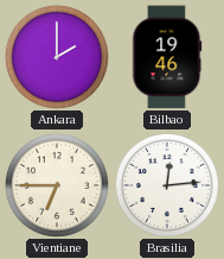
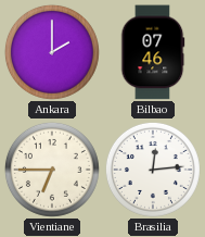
Bilbao: 19:46 -> 07:46 (153, 52)
